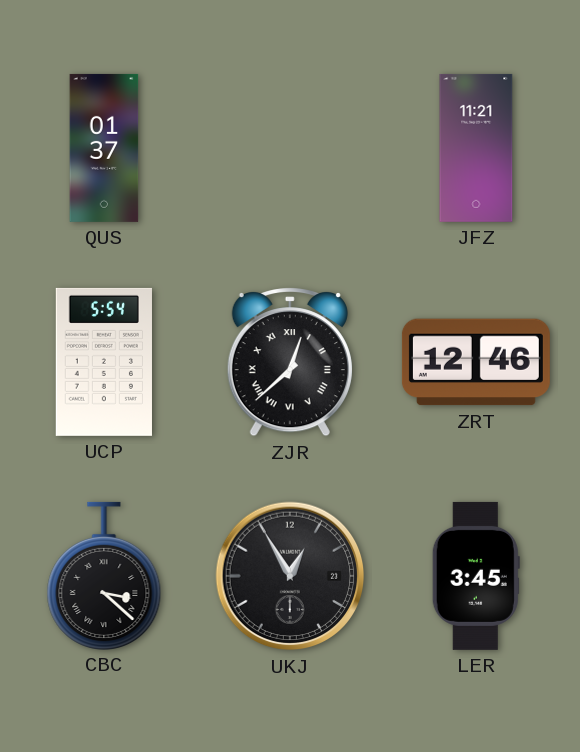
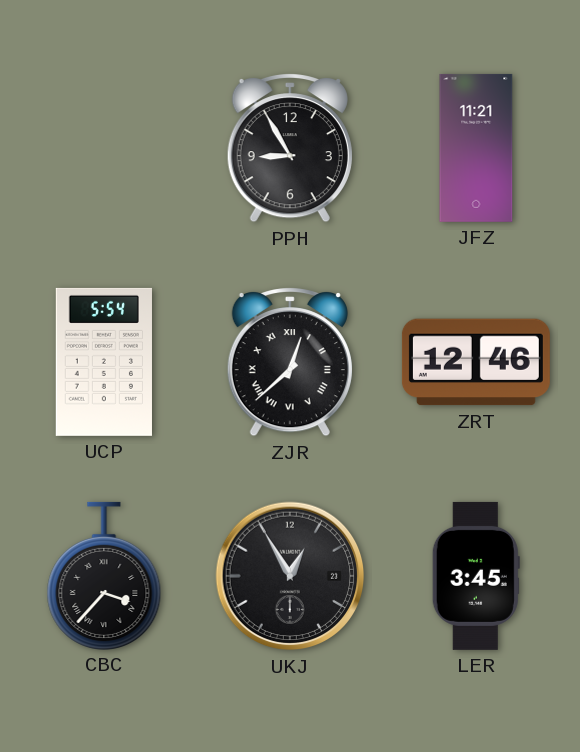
QUS: 01:37 -> none (104, 148)
PPH: none -> 8:55 (290, 149)
CBC: 3:22 -> 3:37 (104, 575)
